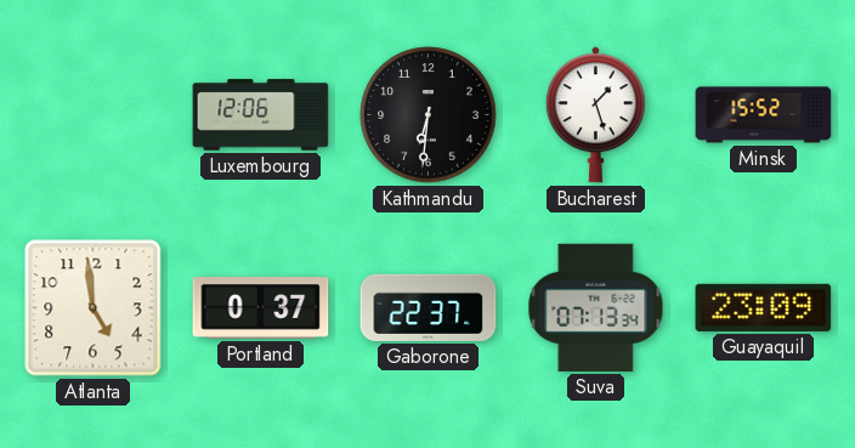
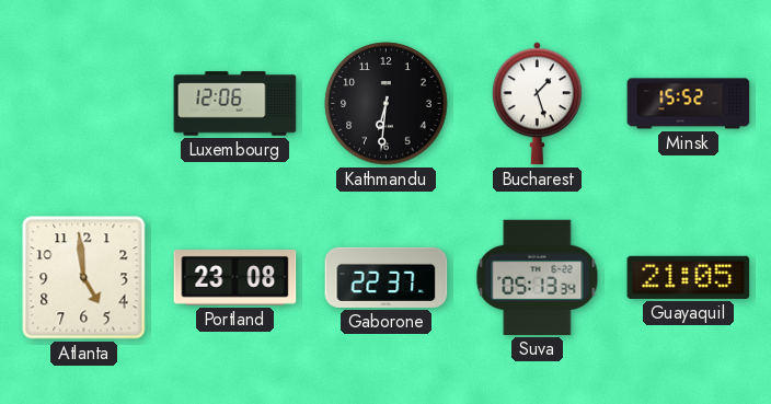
Portland: 0:37 -> 23:08 (235, 278)
Suva: 07:13 -> 05:13 (538, 277)
Guayaquil: 23:09 -> 21:05 (689, 277)
